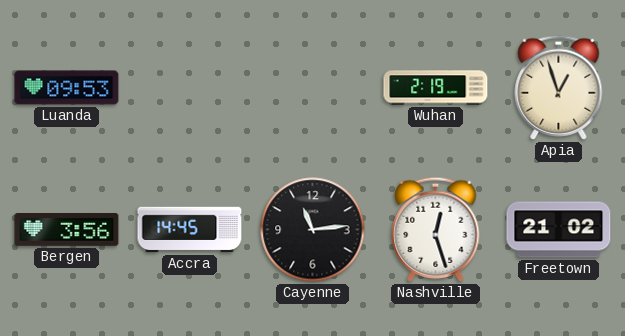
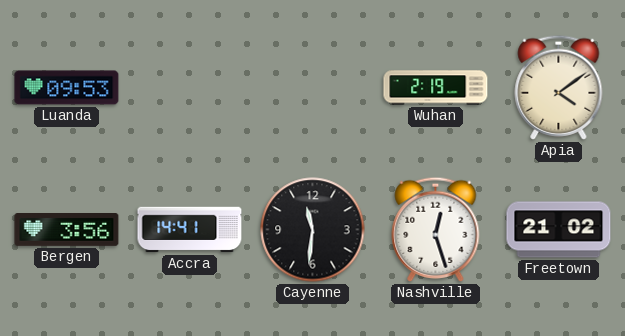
Apia: 12:57 -> 4:09 (559, 87)
Accra: 14:45 -> 14:41 (190, 230)
Cayenne: 11:14 -> 11:31 (313, 230)
